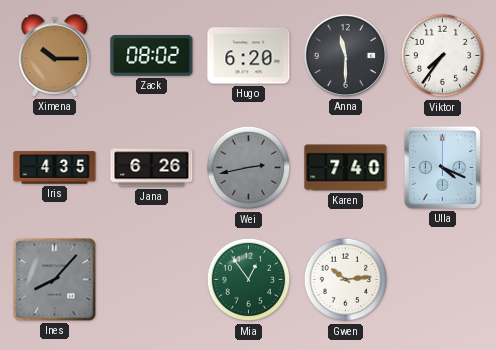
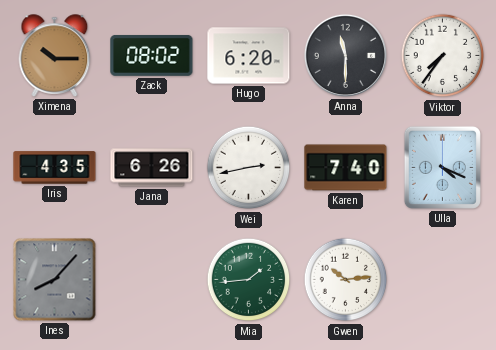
Wei dial: grey -> white (249, 168)
Mia: 12:54 -> 1:44 (249, 280)
